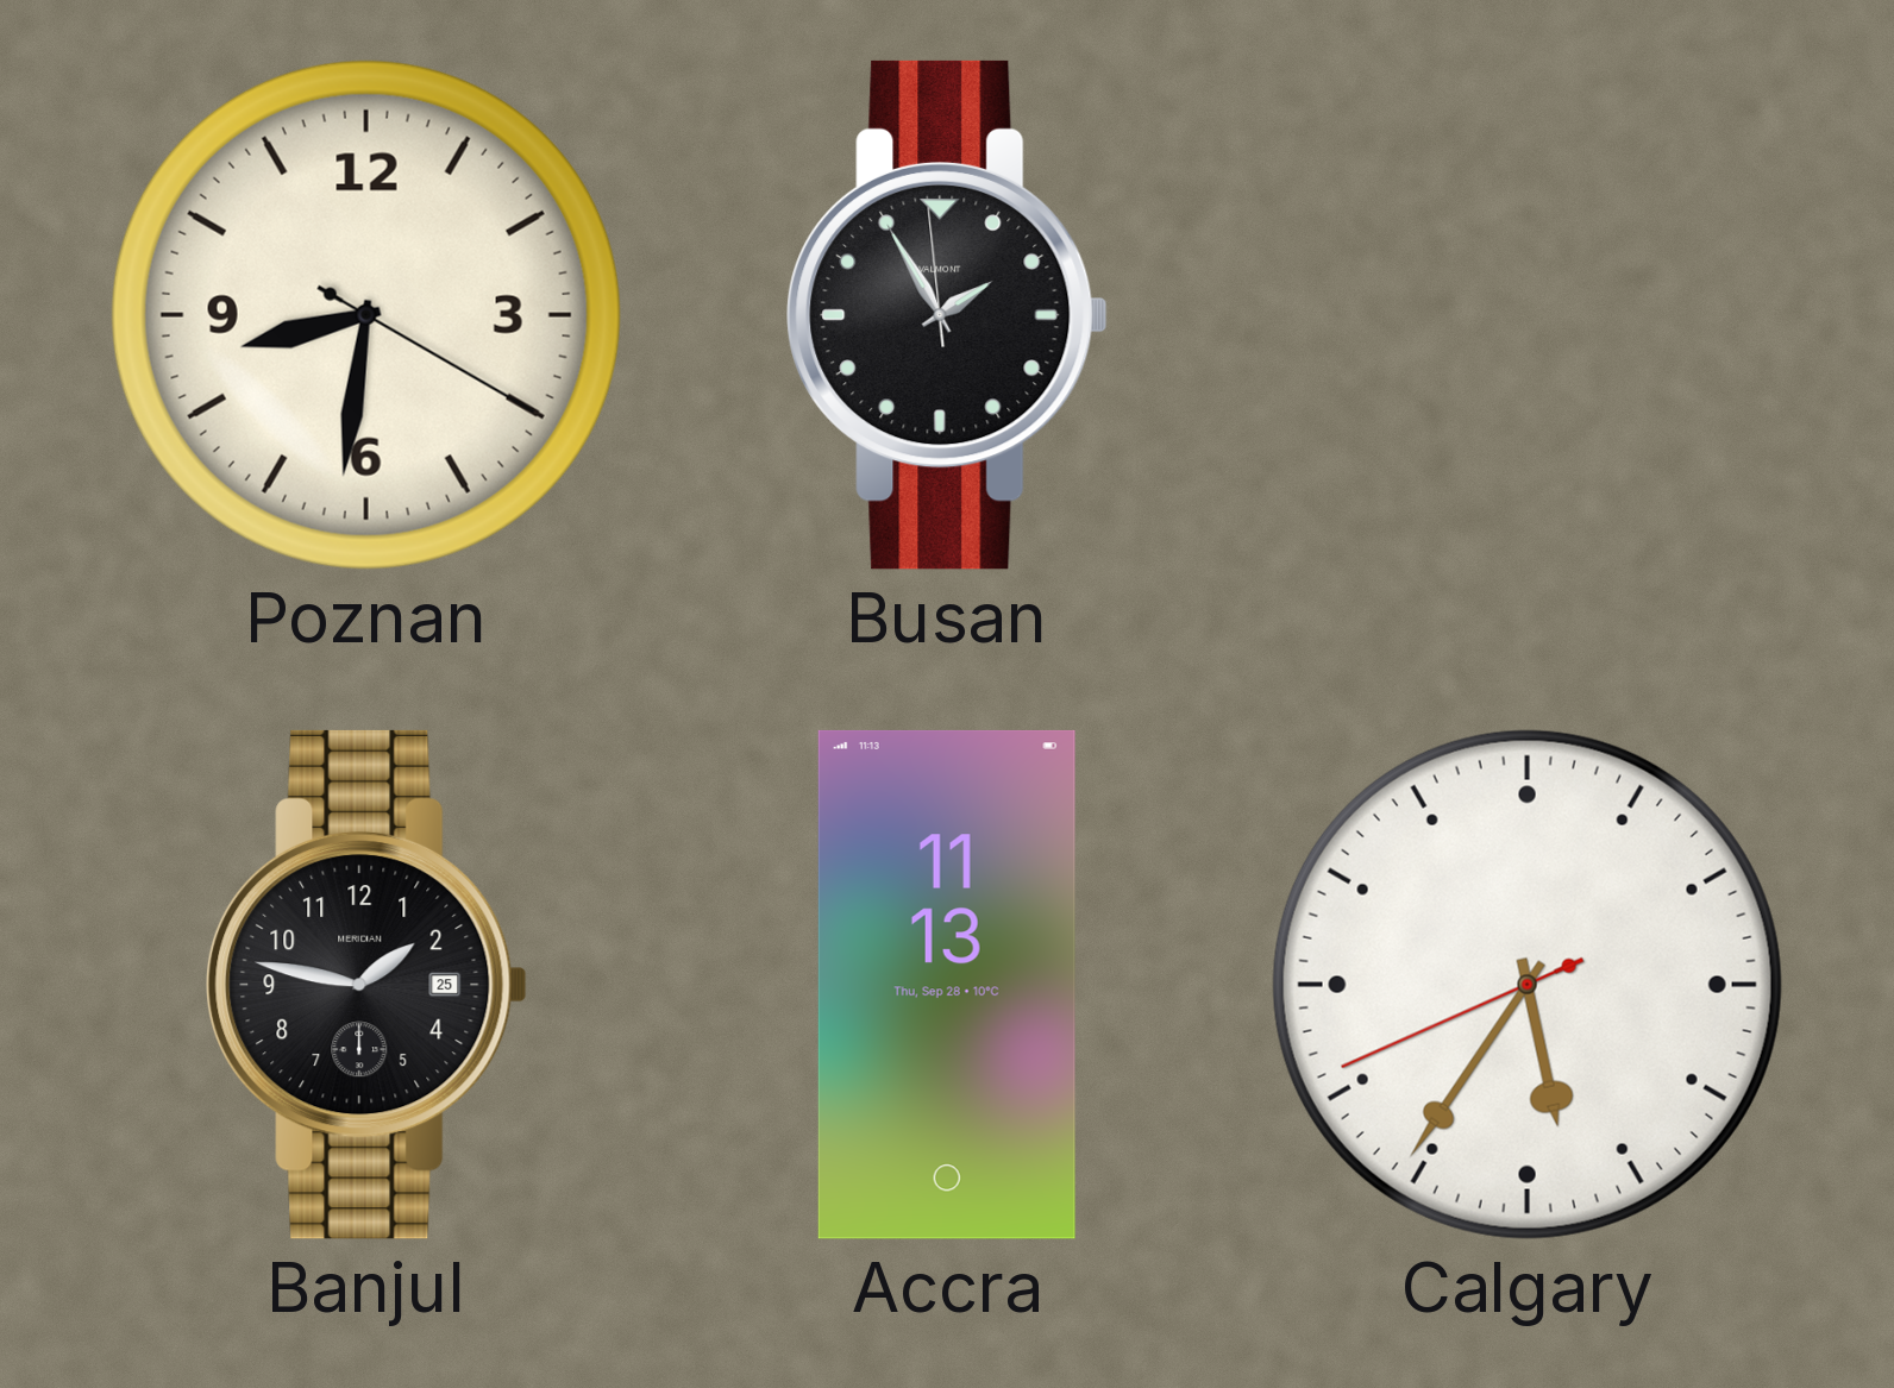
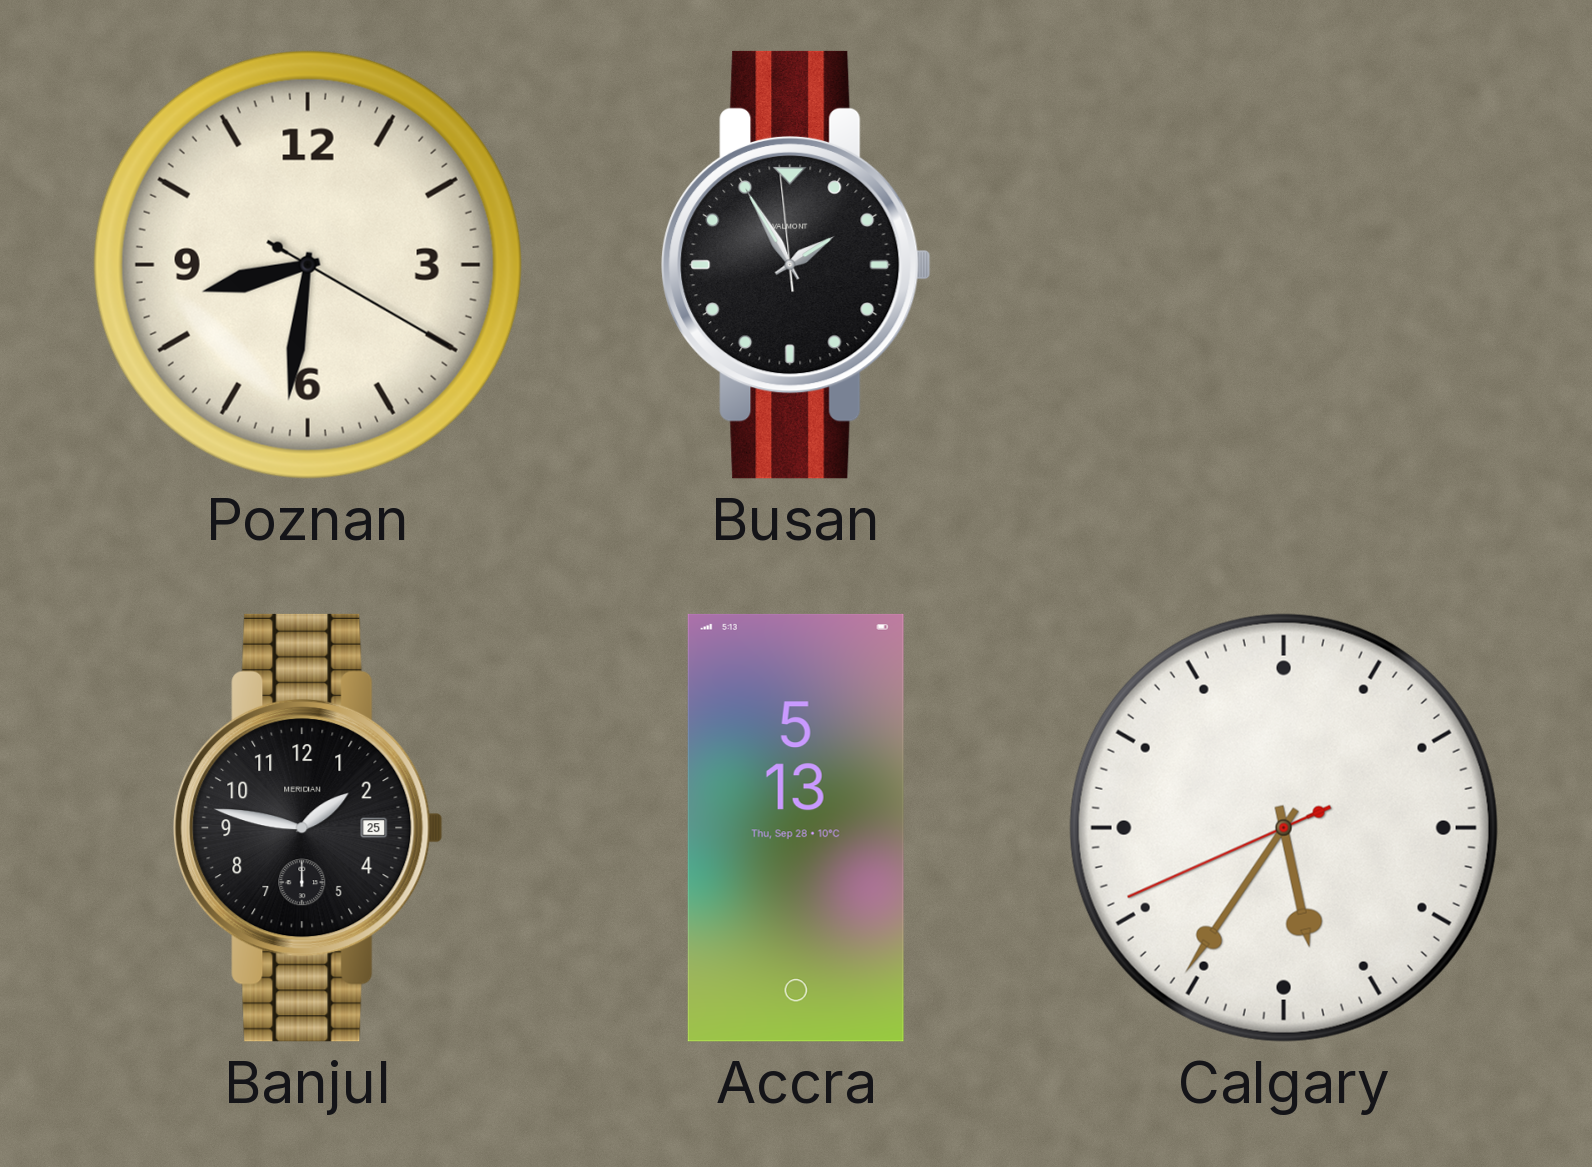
Accra: 11:13 -> 5:13 (796, 828)
